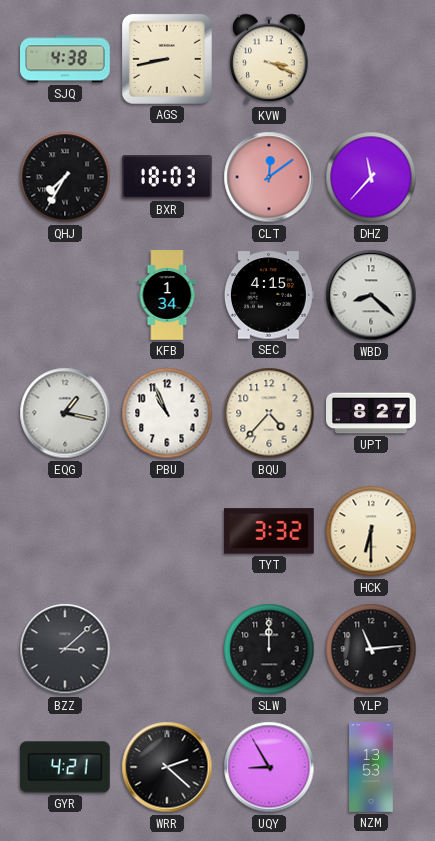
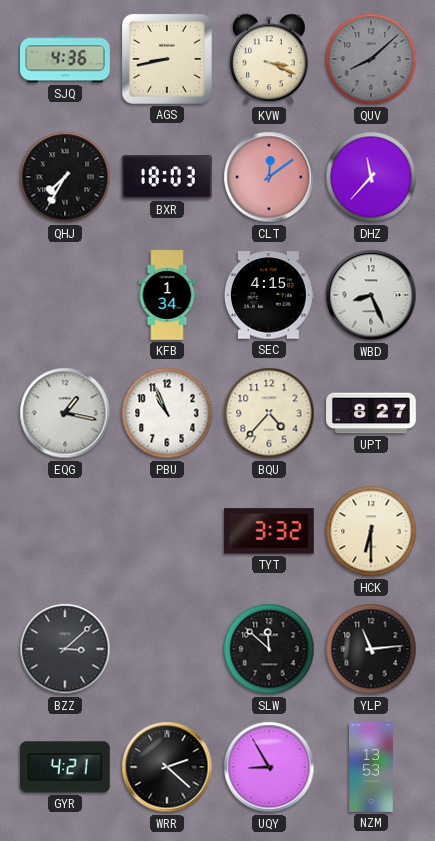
SJQ: 4:38 -> 4:36 (66, 59)
QUV: none -> 8:08 (371, 59)
WBD: 8:22 -> 8:26 (371, 295)
SLW: 12:00 -> 11:52 (269, 649)
